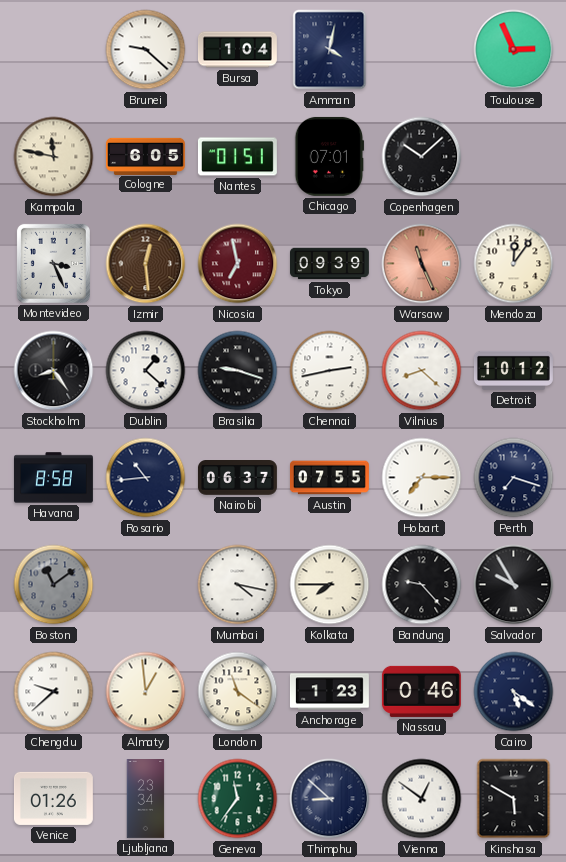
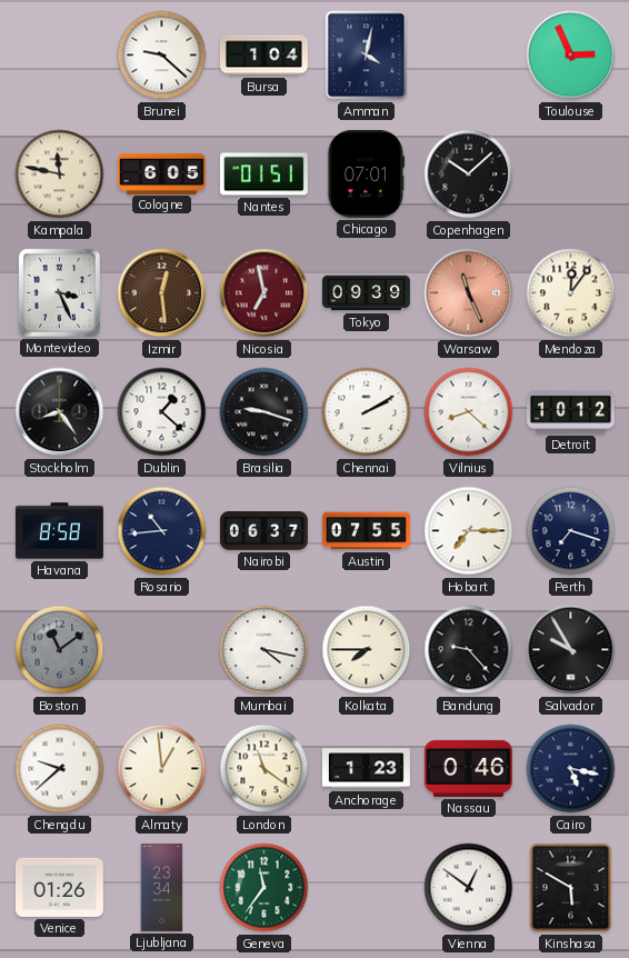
Chennai: 2:43 -> 2:10 (367, 412)
Cairo: 5:21 -> 5:17 (571, 769)
Thimphu: 8:52 -> none (330, 799)
